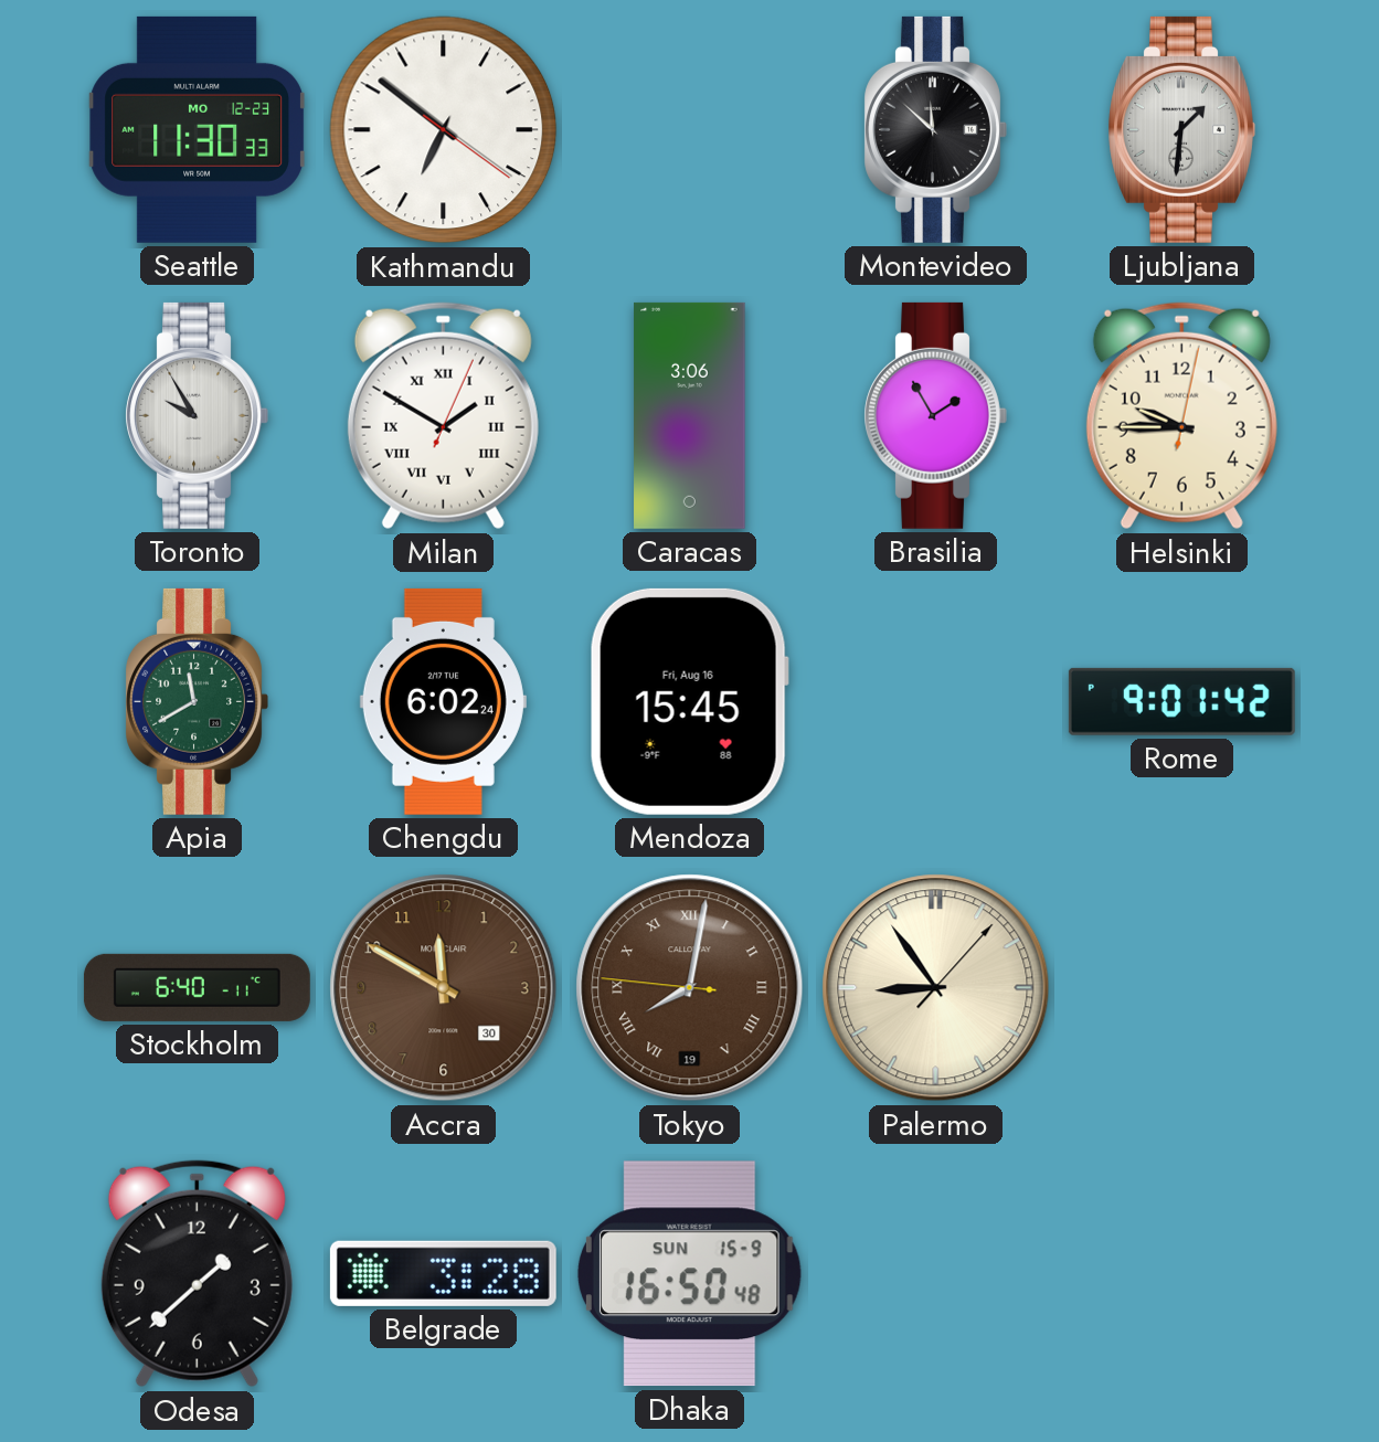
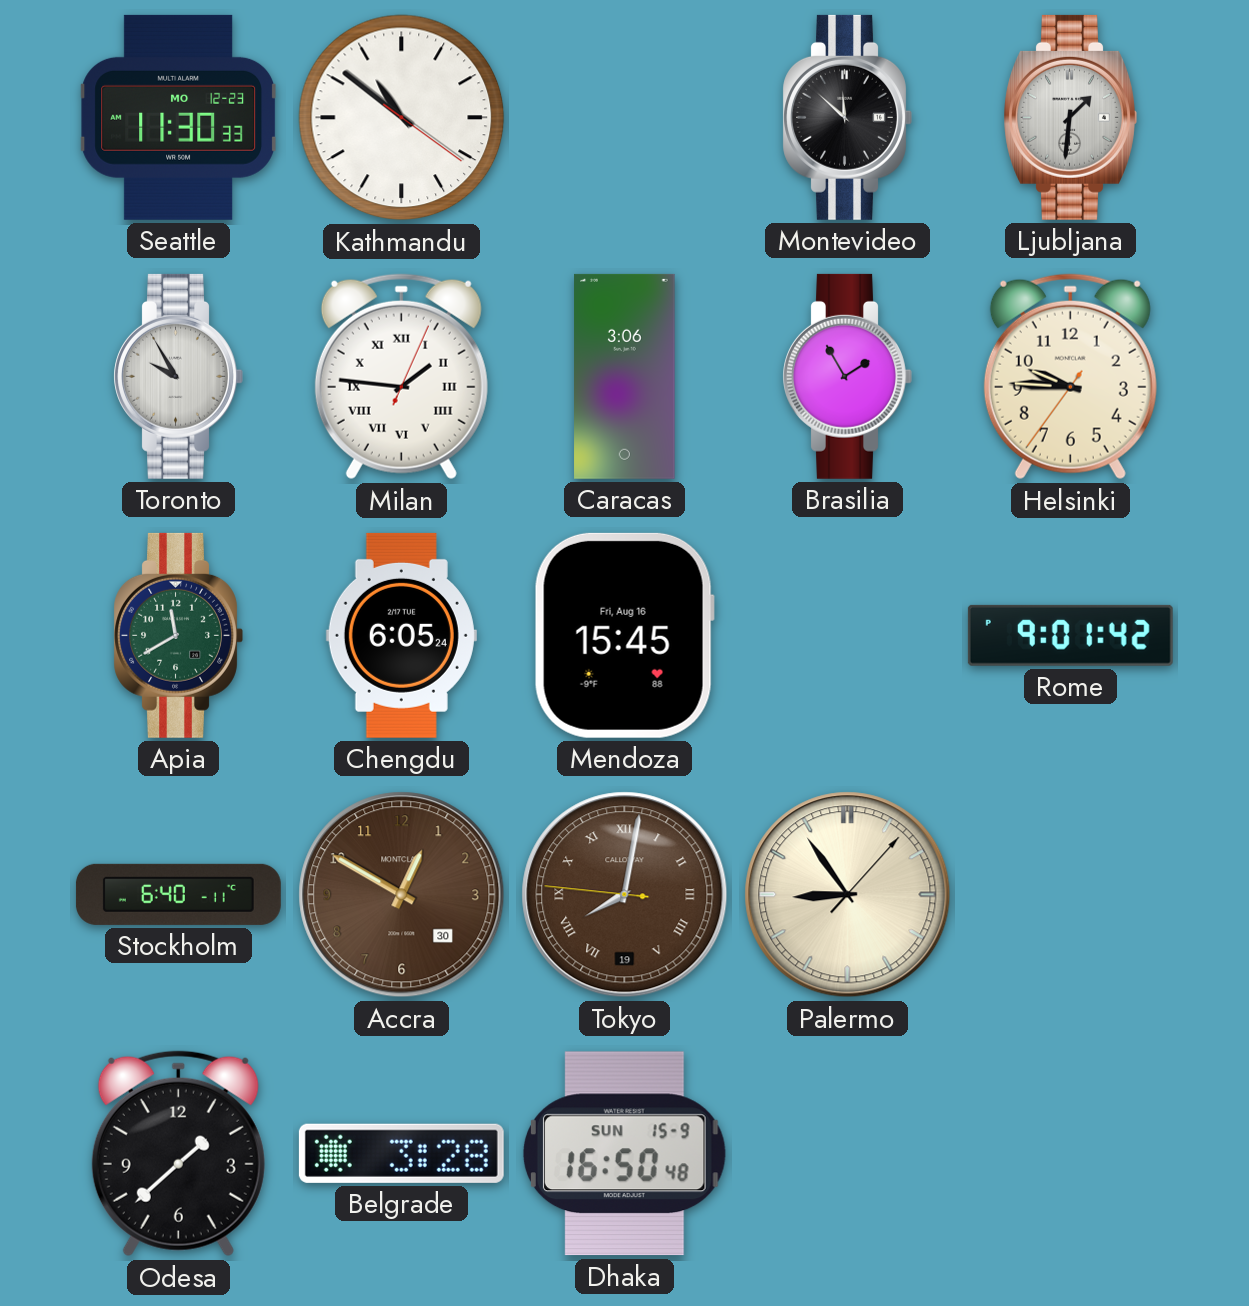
Kathmandu: 6:51 -> 10:51 (402, 118)
Milan: 1:50 -> 1:46 (401, 377)
Helsinki: 9:45:02 -> 9:45:36 (1070, 377)
Chengdu: 6:02 -> 6:05 (401, 635)
Accra: 11:50 -> 12:50 (402, 895)
